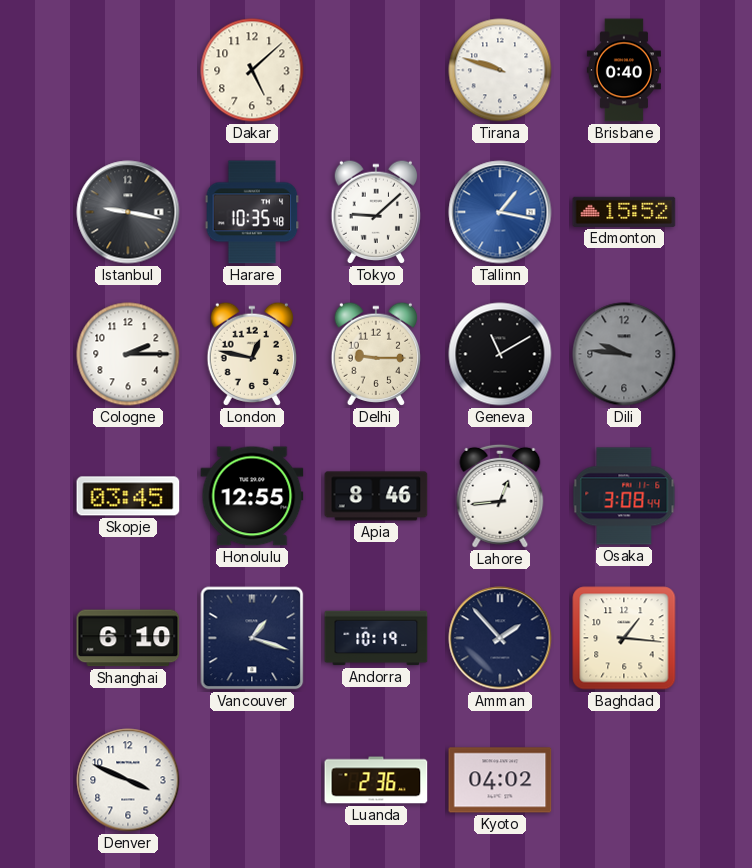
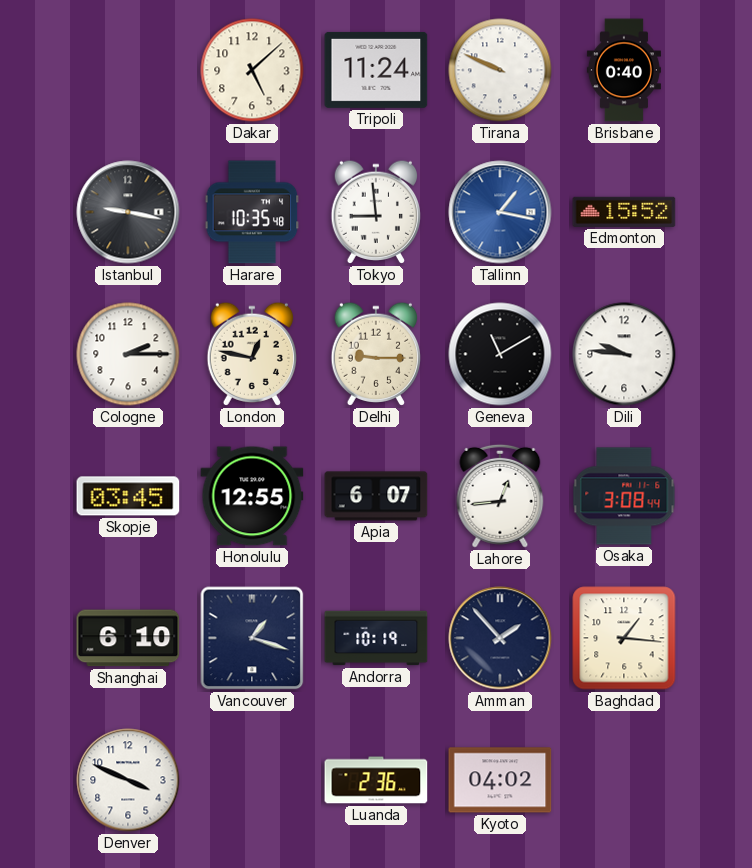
Tripoli: none -> 11:24 (376, 70)
Tirana: 9:48 -> 9:49 (500, 70)
Tokyo: 9:08 -> 8:59 (375, 212)
Dili dial: grey -> white (624, 354)
Apia: 8:46 -> 6:07 (376, 496)
